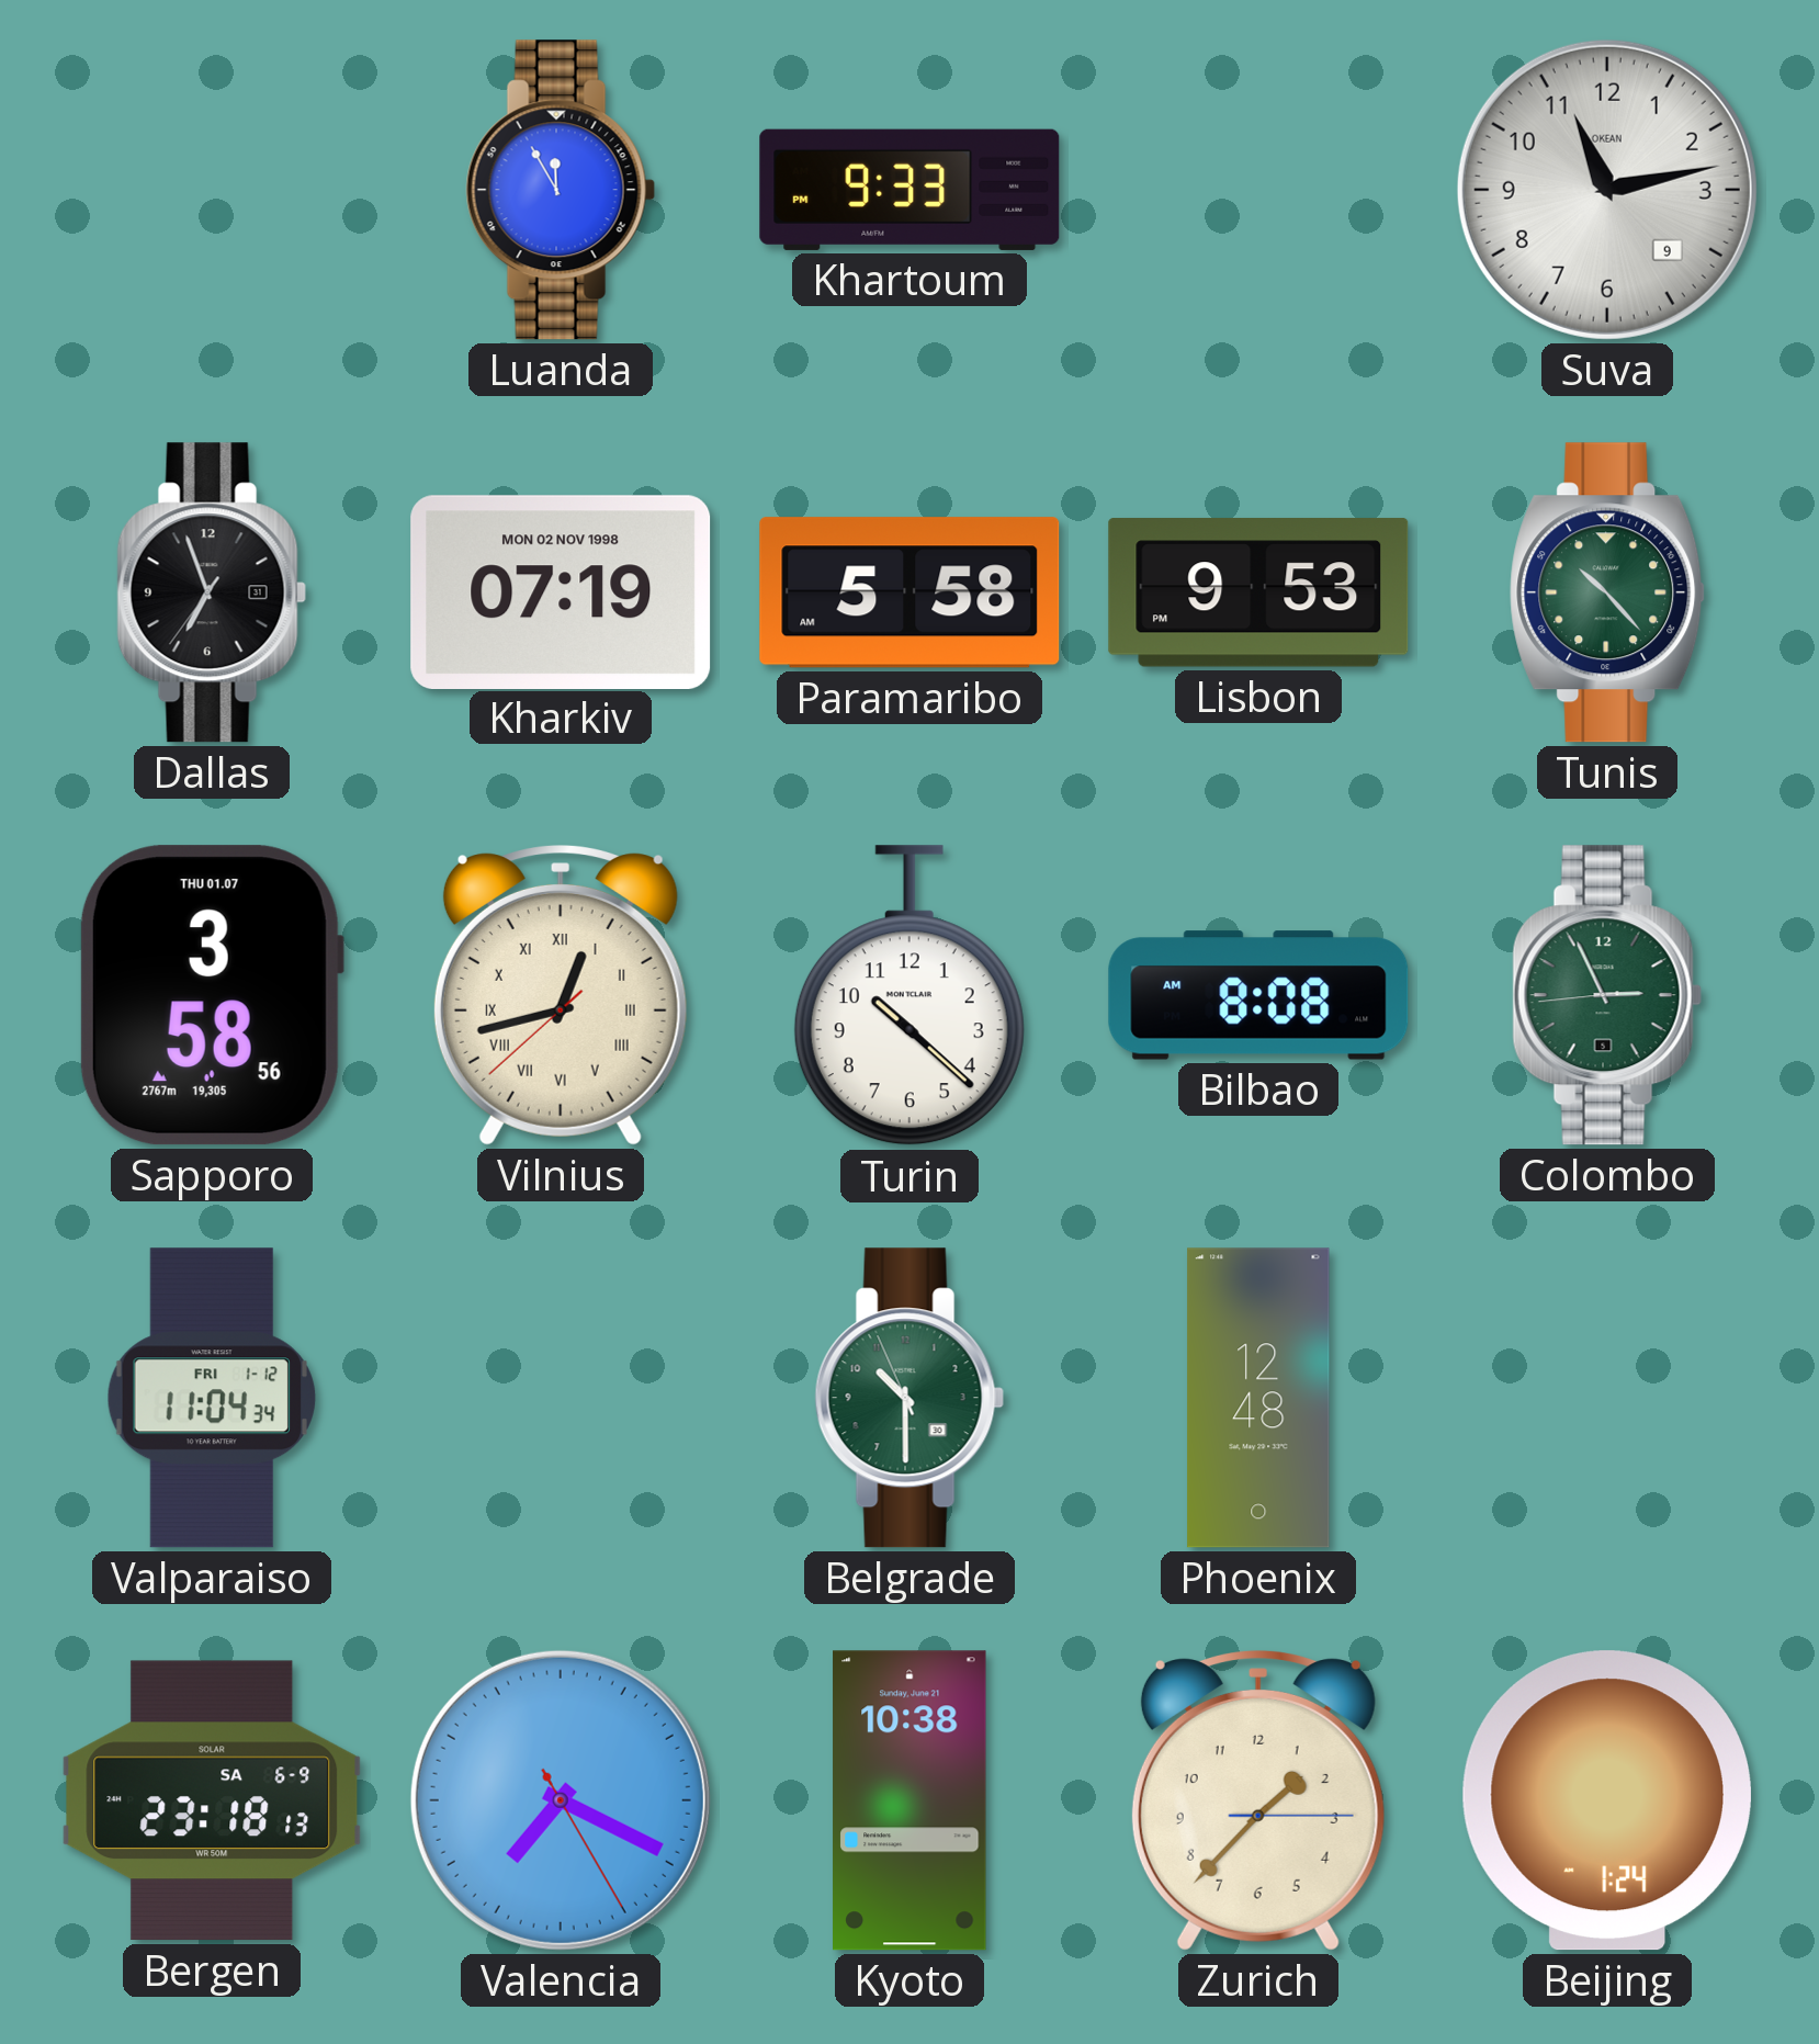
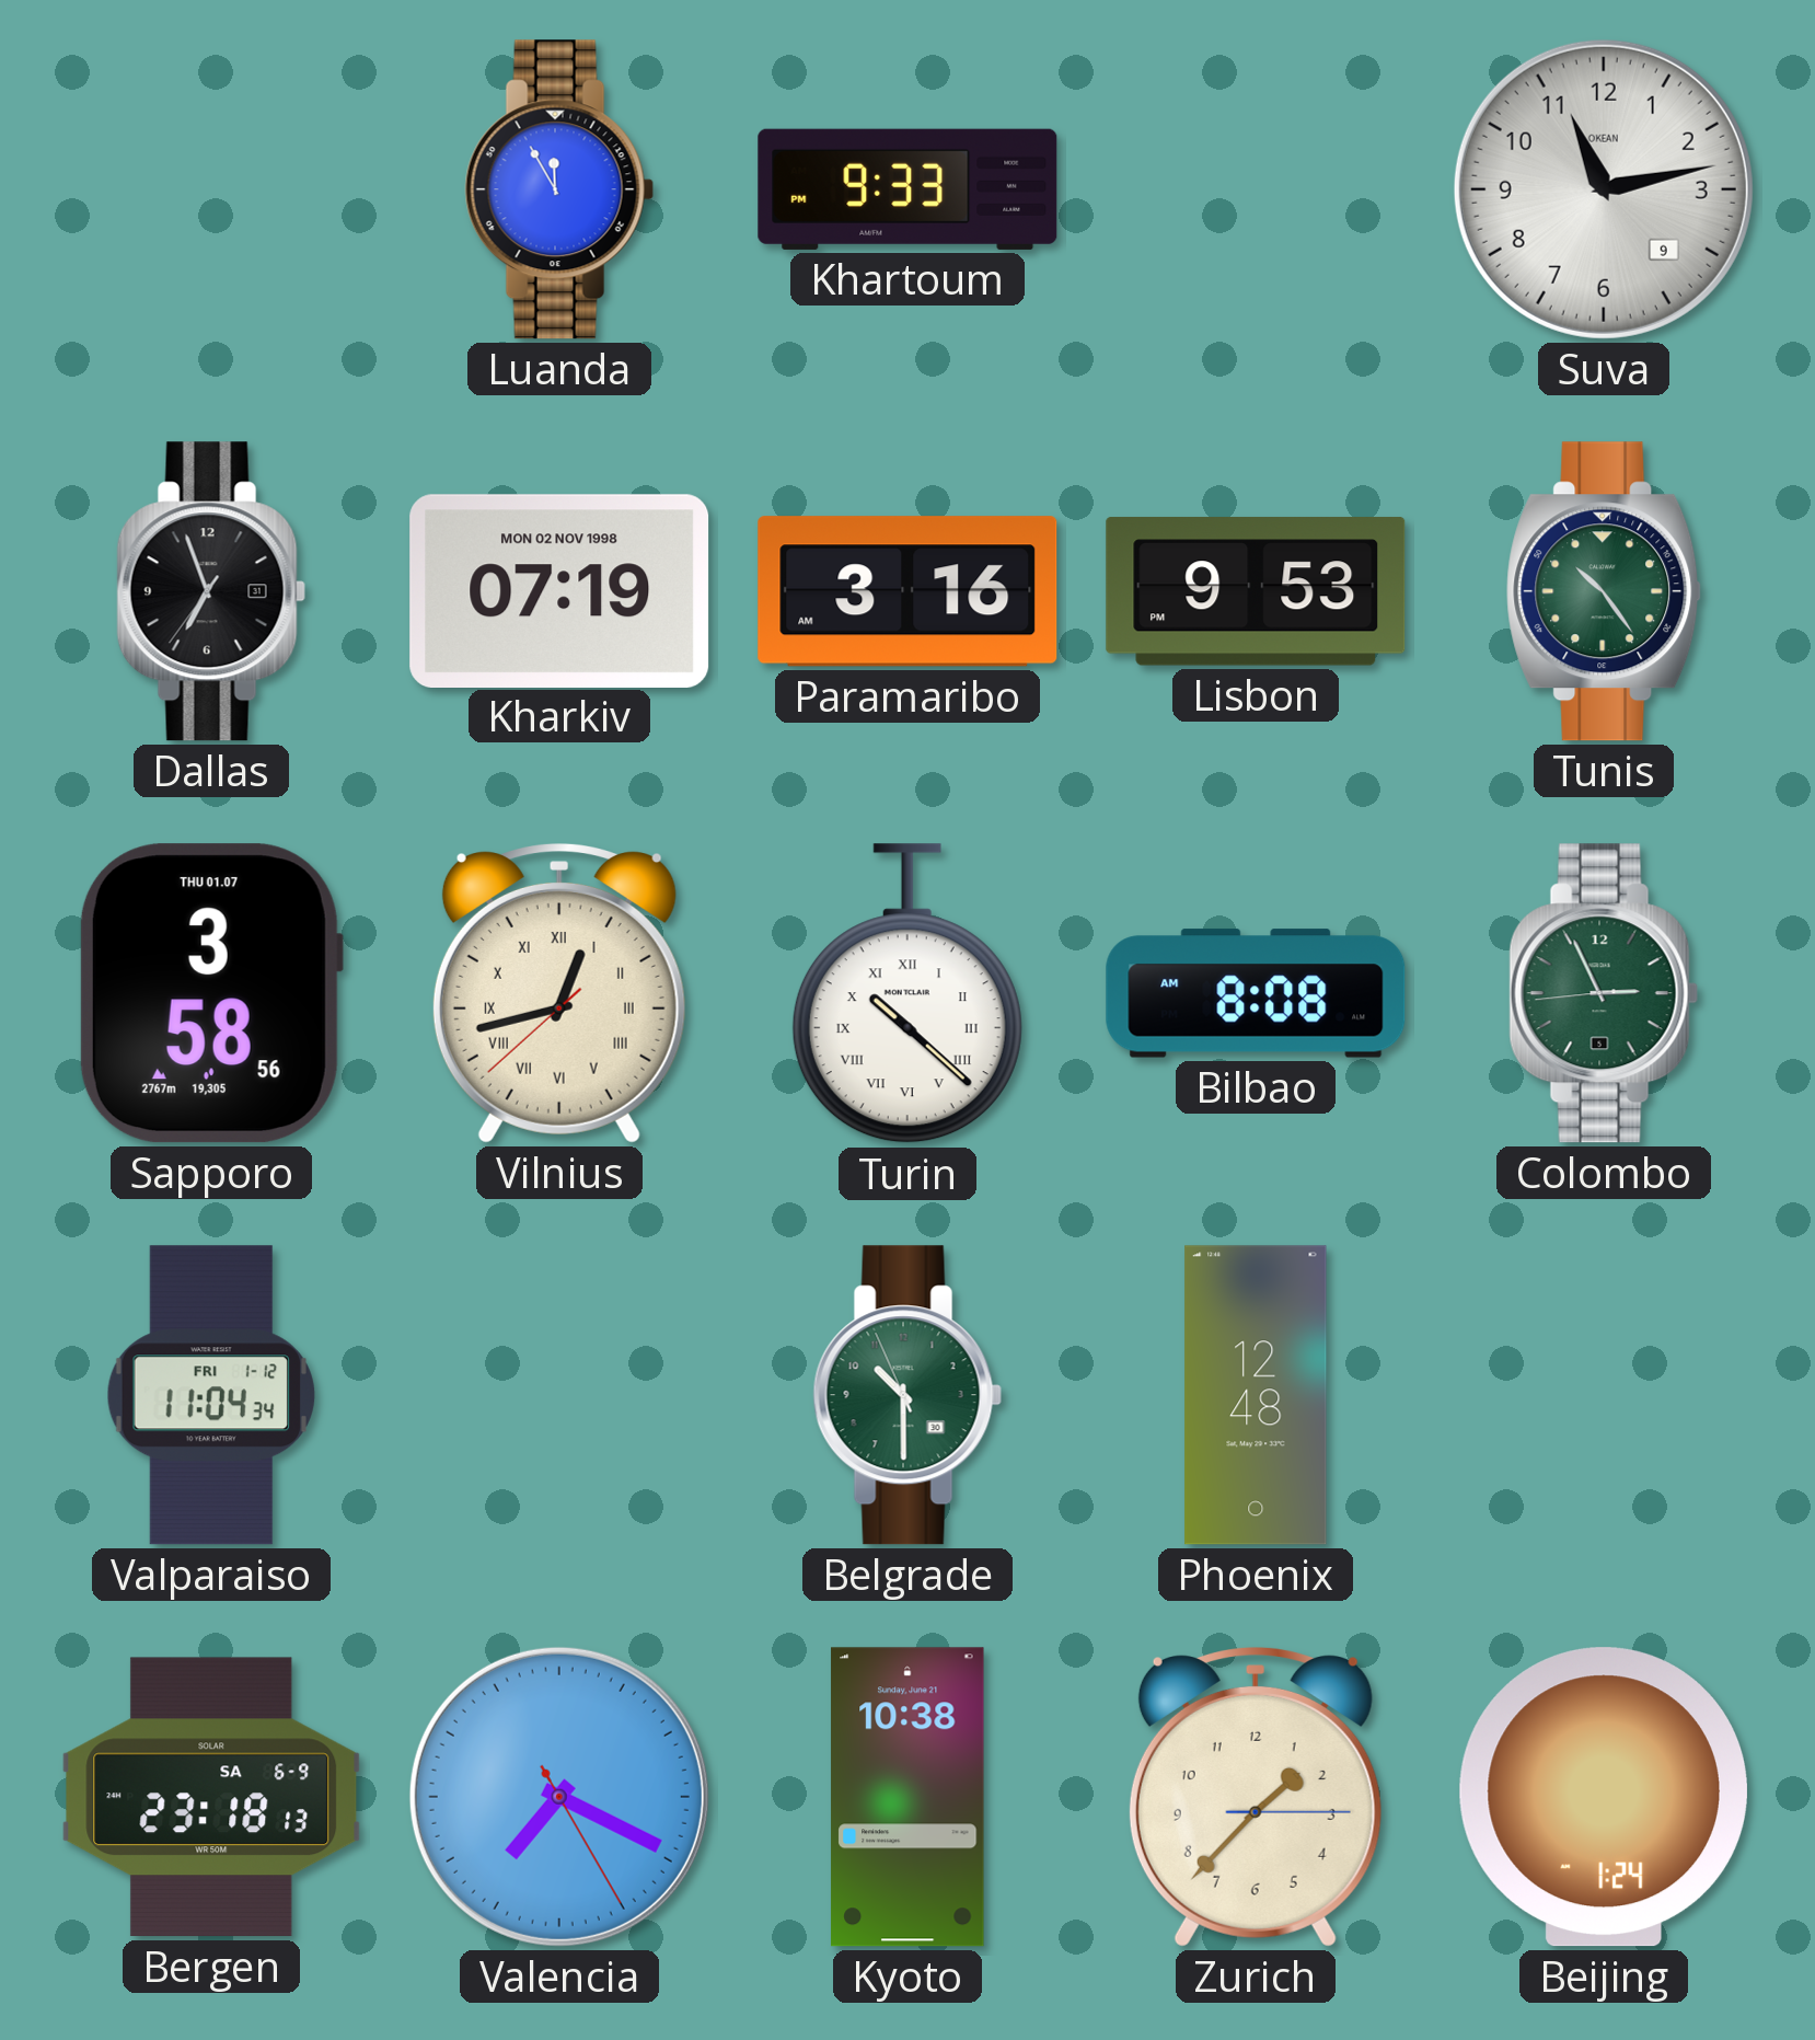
Paramaribo: 5:58 -> 3:16 (908, 591)
Tunis: 10:23 -> 10:24 (1605, 591)
Turin numerals: Arabic -> Roman (908, 994)
